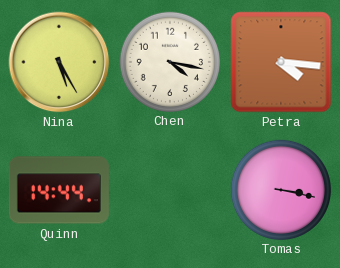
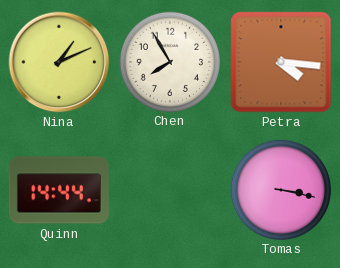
Nina: 5:25 -> 1:11 (59, 62)
Chen: 4:17 -> 7:55 (169, 61)
